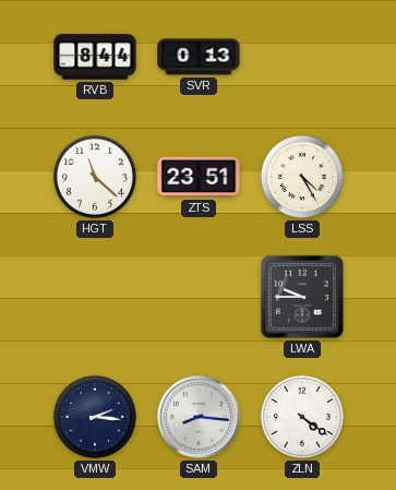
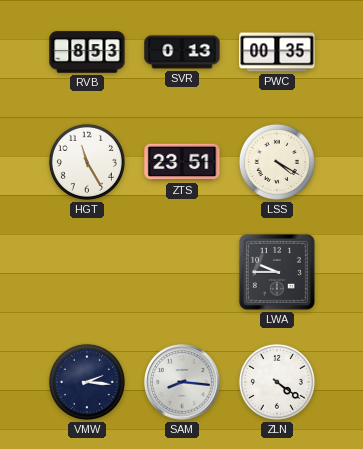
RVB: 8:44 -> 8:53 (87, 52)
PWC: none -> 00:35 (277, 52)
HGT: 11:22 -> 11:25 (87, 162)
LSS: 4:25 -> 4:20 (277, 162)
